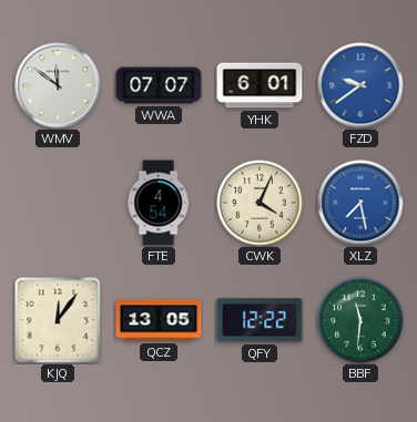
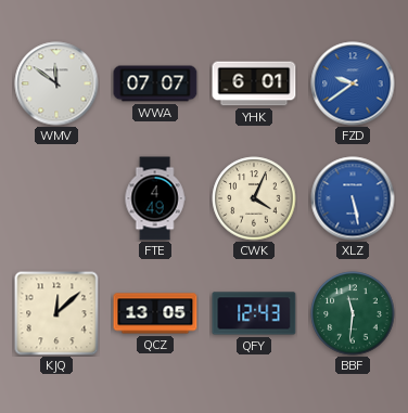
FTE: 4:54 -> 4:49 (155, 198)
XLZ: 7:28 -> 5:28 (353, 198)
KJQ: 12:06 -> 12:08 (56, 313)
QFY: 12:22 -> 12:43 (254, 313)
